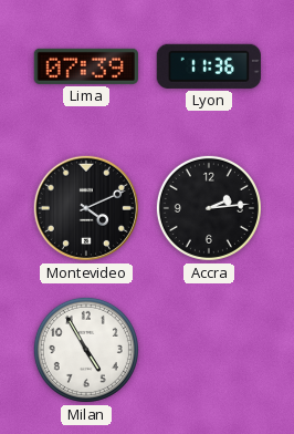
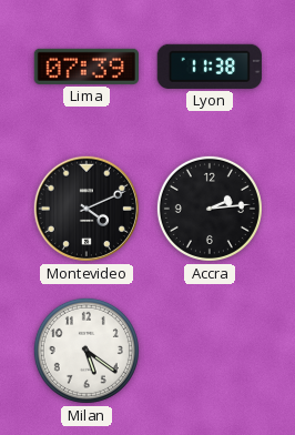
Lyon: 11:36 -> 11:38 (210, 67)
Milan: 4:55 -> 5:21 (87, 351)
